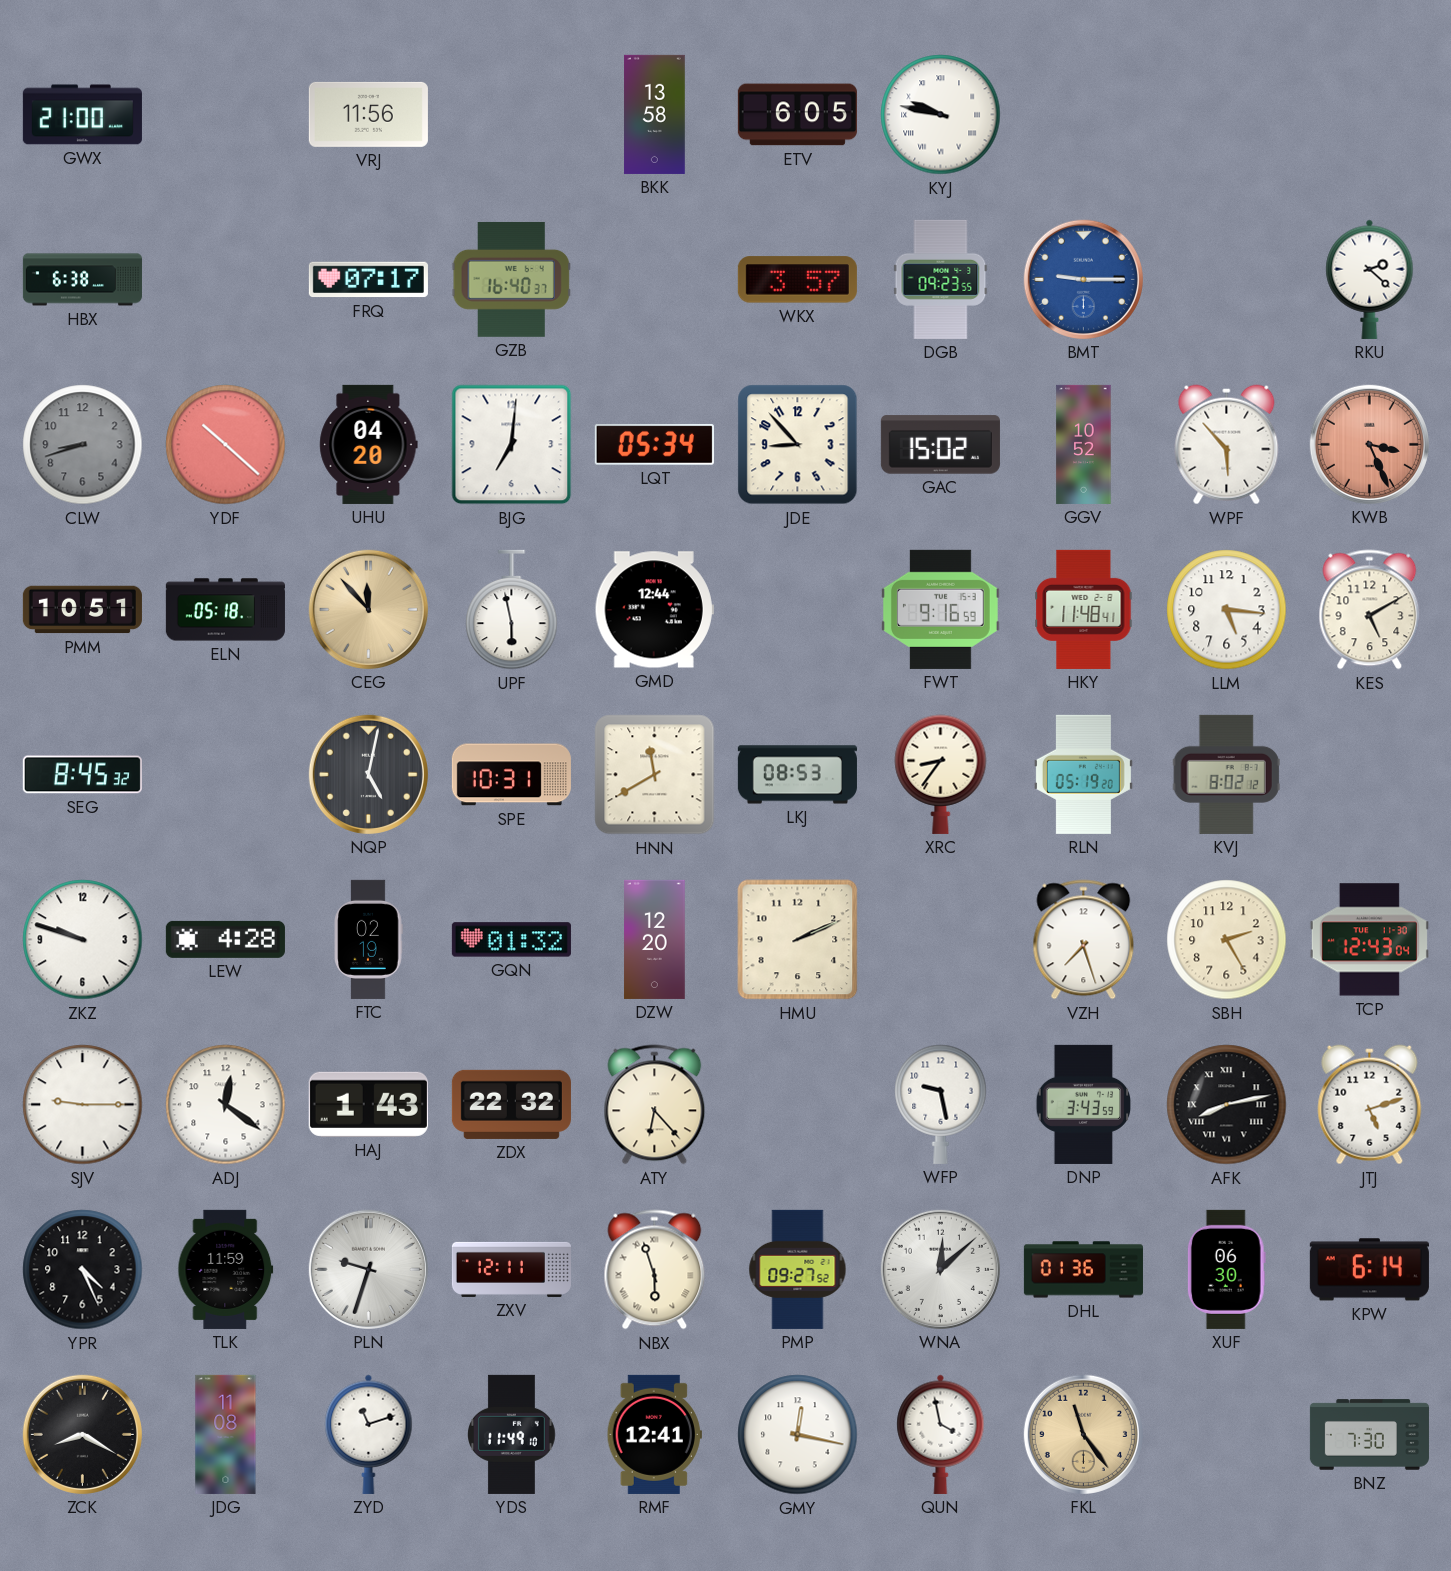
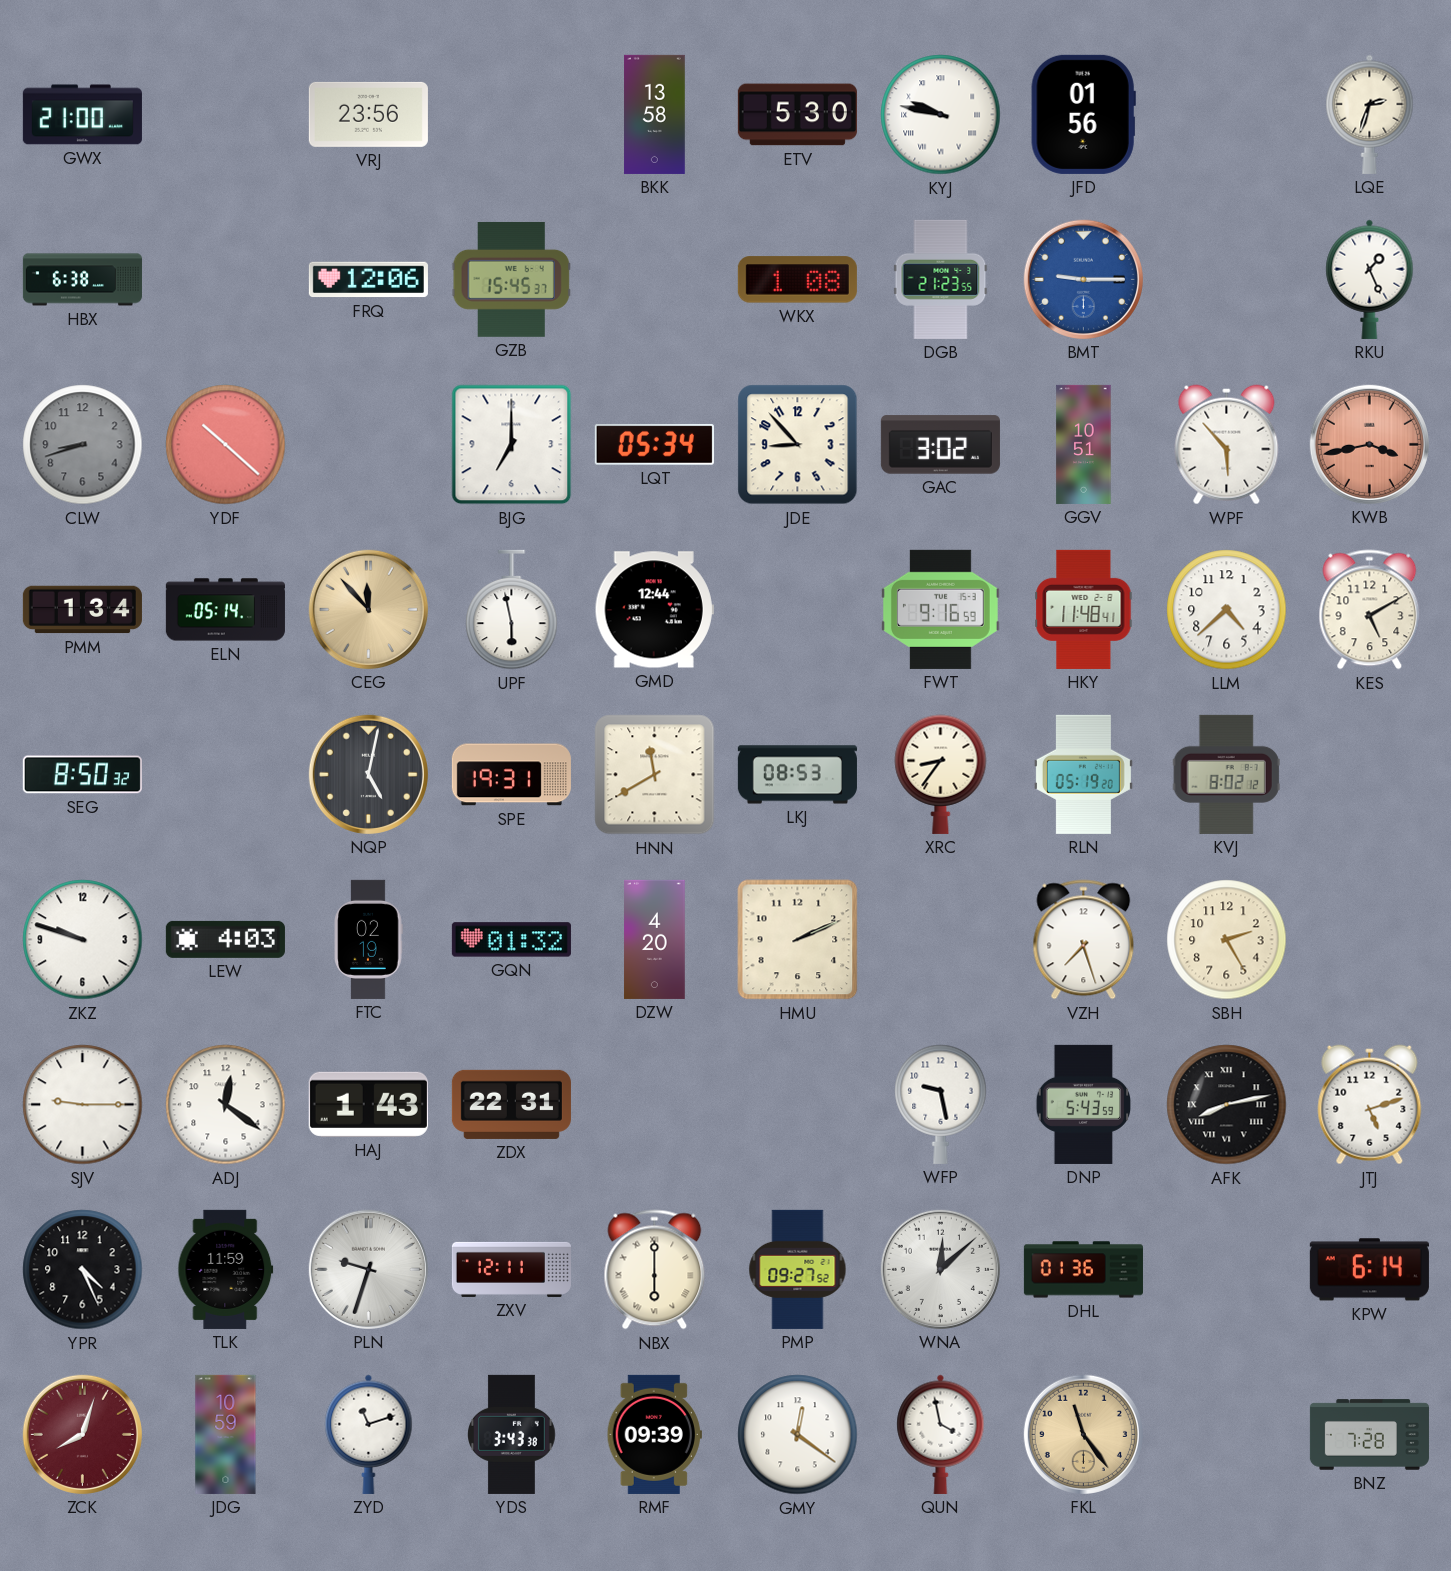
VRJ: 11:56 -> 23:56 (368, 114)
ETV: 6:05 -> 5:30 (797, 115)
JFD: none -> 01:56 (1083, 114)
LQE: none -> 2:33 (1370, 114)
FRQ: 07:17 -> 12:06 (368, 280)
GZB: 16:40 -> 15:45 (511, 279)
WKX: 3:57 -> 1:08 (797, 280)
DGB: 09:23 -> 21:23 (941, 279)
RKU: 2:22 -> 1:26 (1370, 279)
UHU: 04:20 -> none (369, 444)
BJG: 7:01 -> 7:00 (512, 445)
GAC: 15:02 -> 3:02 (940, 445)
GGV: 10:52 -> 10:51 (1084, 444)
KWB: 3:26 -> 3:43 (1369, 444)
PMM: 10:51 -> 1:34 (82, 610)
ELN: 05:18 -> 05:14 (225, 610)
LLM: 5:16 -> 4:38 (1227, 610)
SEG: 8:45 -> 8:50 (82, 775)
SPE: 10:31 -> 19:31 (511, 775)
LEW: 4:28 -> 4:03 (225, 939)
DZW: 12:20 -> 4:20 (655, 939)
TCP: 12:43 -> none (1369, 940)
ZDX: 22:32 -> 22:31 (511, 1104)
ATY: 6:23 -> none (655, 1105)
DNP: 3:43 -> 5:43 (1084, 1104)
NBX: 5:57 -> 6:00 (655, 1270)
XUF: 06:30 -> none (1226, 1269)
ZCK: 8:20 -> 8:03 (82, 1434)
ZCK dial: black -> burgundy (82, 1434)
JDG: 11:08 -> 10:59 (226, 1434)
YDS: 11:49 -> 3:43 (512, 1434)
RMF: 12:41 -> 09:39 (654, 1434)
GMY: 12:17 -> 12:21 (798, 1435)
BNZ: 7:30 -> 7:28 (1369, 1435)
